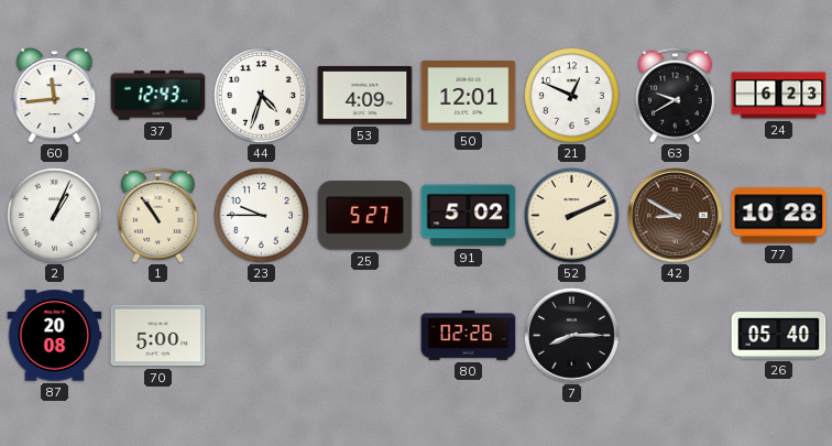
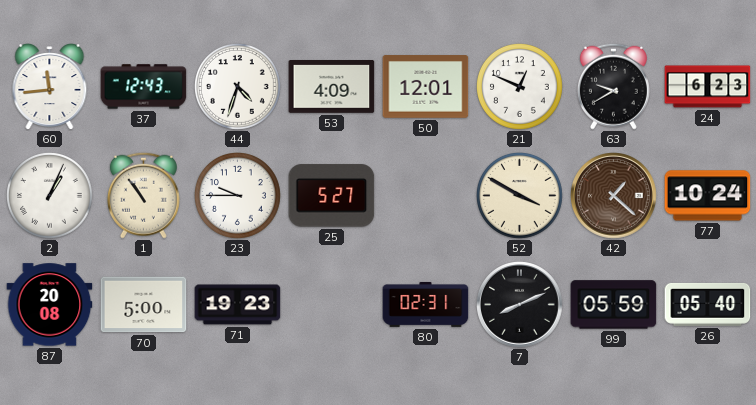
91: 5:02 -> none (469, 216)
52: 2:11 -> 3:50 (520, 196)
42: 8:50 -> 1:22 (614, 196)
77: 10:28 -> 10:24 (708, 196)
71: none -> 19:23 (238, 305)
80: 02:26 -> 02:31 (426, 304)
7: 8:15 -> 8:11 (520, 305)
99: none -> 05:59 (614, 305)
